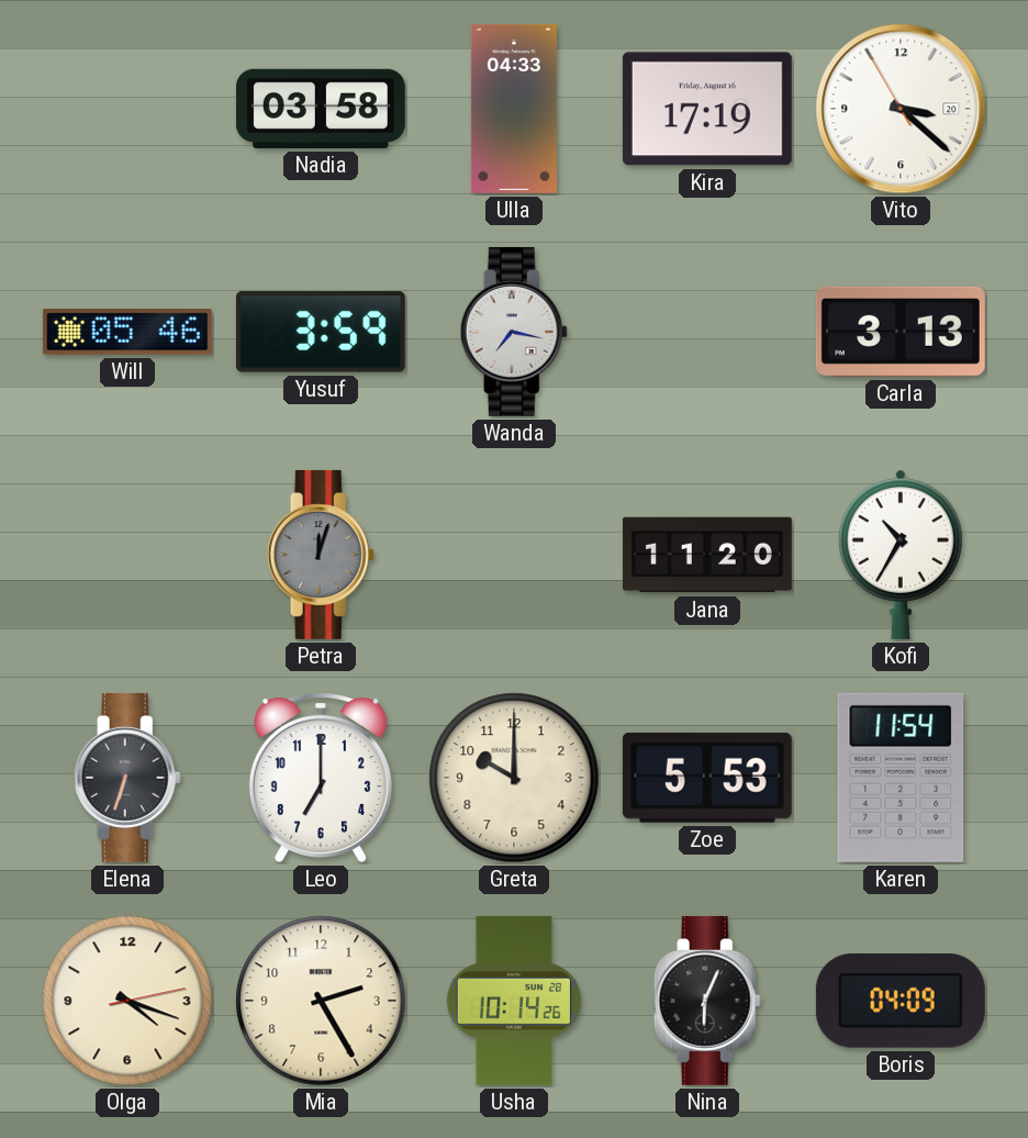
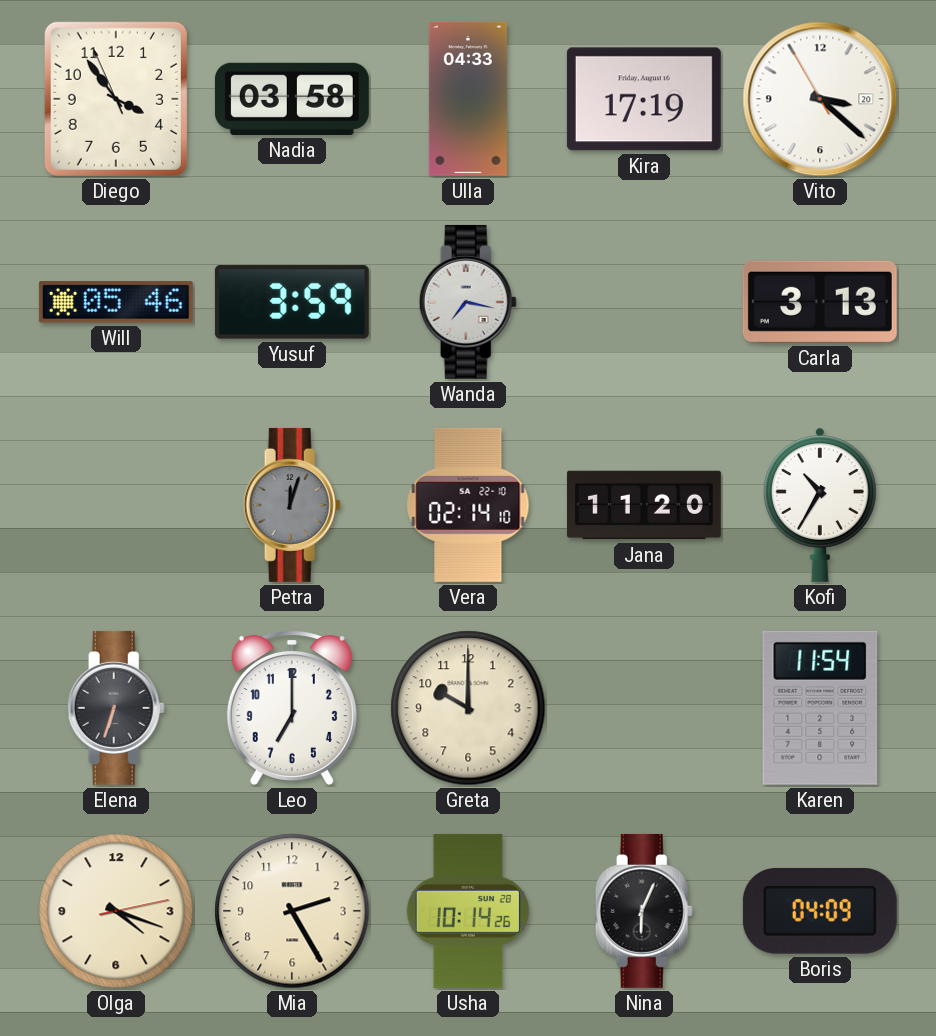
Diego: none -> 3:53 (116, 99)
Vera: none -> 02:14 (468, 505)
Zoe: 5:53 -> none (707, 778)
